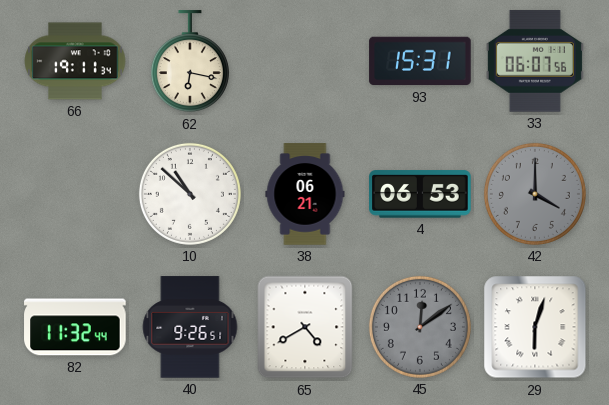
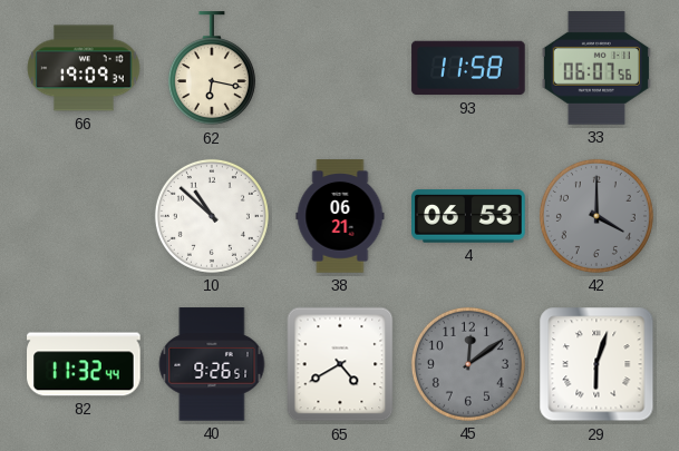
66: 19:11 -> 19:09 (84, 68)
93: 15:31 -> 11:58 (468, 68)
